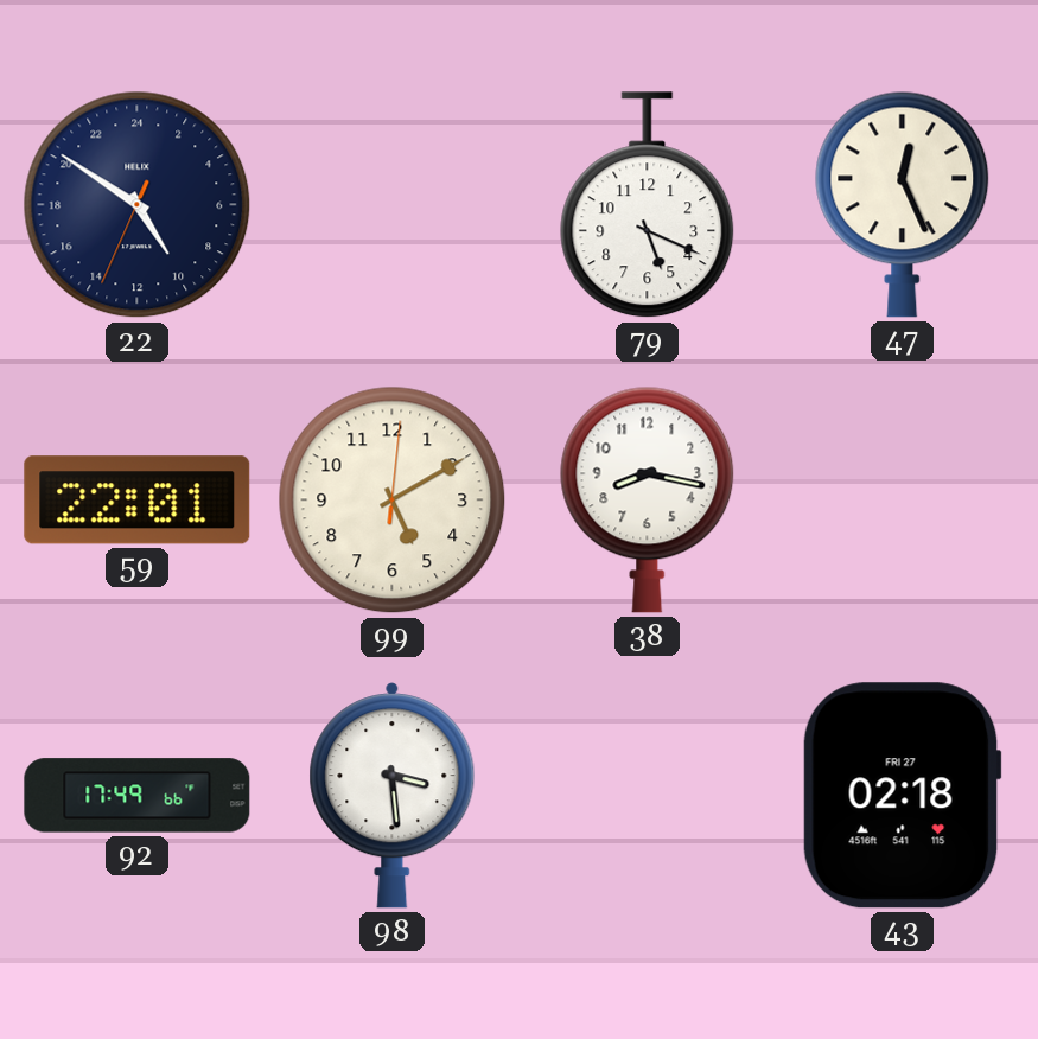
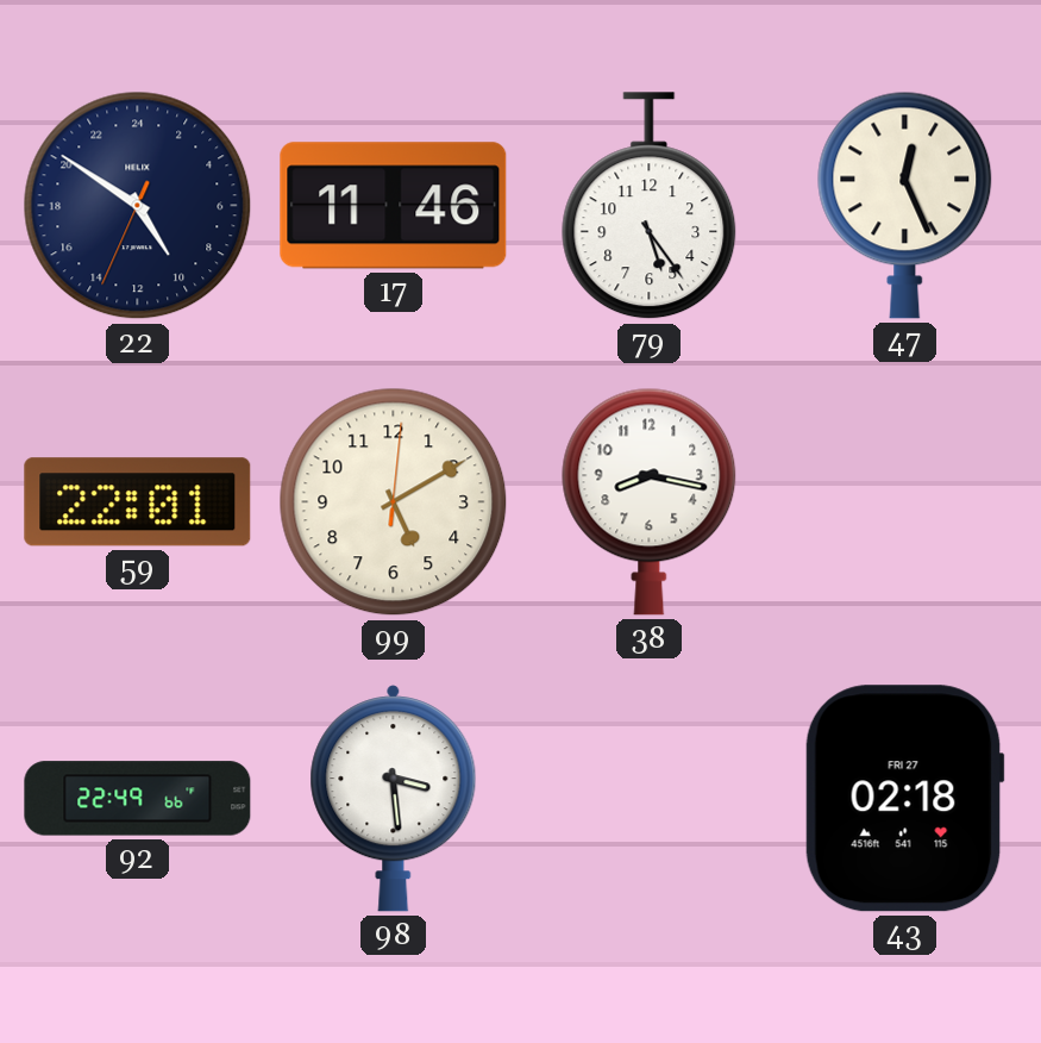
17: none -> 11:46 (394, 206)
79: 5:19 -> 5:24 (650, 206)
92: 17:49 -> 22:49 (138, 799)
